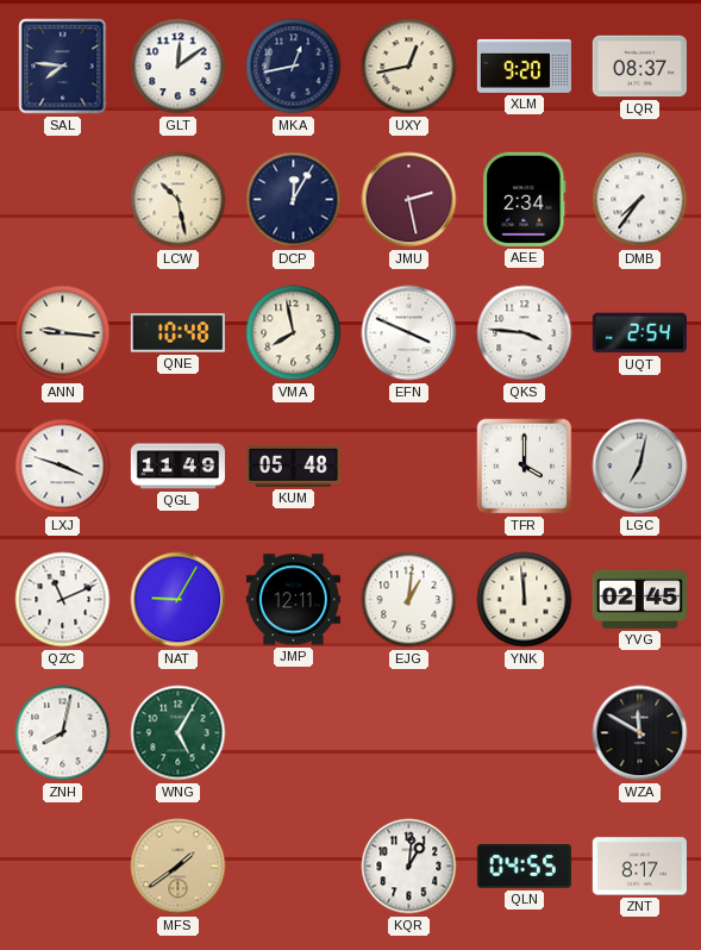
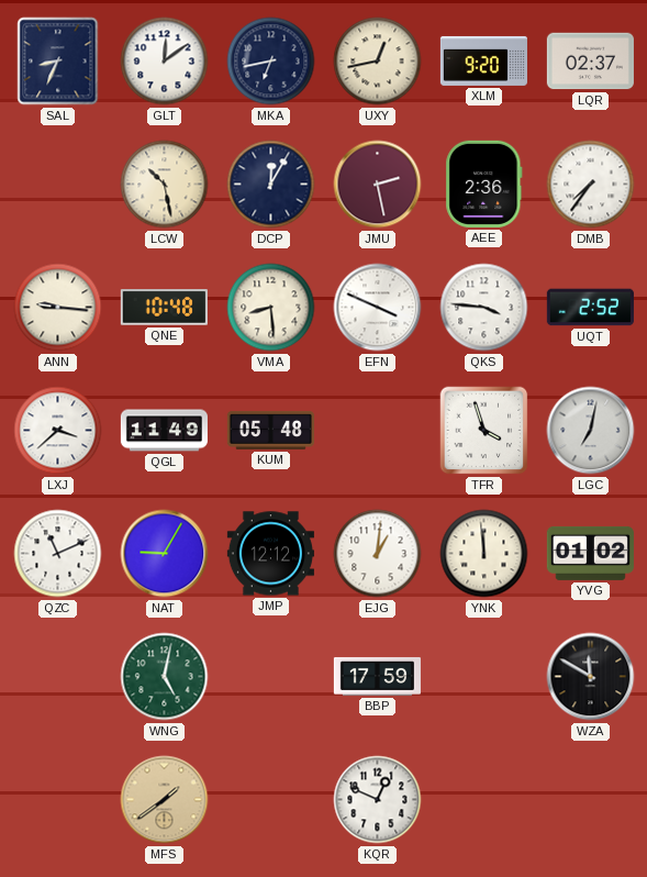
SAL: 7:46 -> 8:34 (58, 62)
MKA: 12:43 -> 6:43 (271, 62)
LQR: 08:37 -> 02:37 (590, 62)
AEE: 2:34 -> 2:36 (484, 184)
VMA: 7:58 -> 8:29 (271, 308)
UQT: 2:54 -> 2:52 (590, 308)
LXJ: 3:48 -> 3:38 (58, 431)
TFR: 4:00 -> 3:57 (484, 431)
JMP: 12:11 -> 12:12 (270, 554)
YVG: 02:45 -> 01:02 (590, 553)
ZNH: 8:02 -> none (63, 733)
WNG: 5:05 -> 5:02 (165, 677)
BBP: none -> 17:59 (377, 676)
KQR: 1:01 -> 12:49 (378, 800)
QLN: 04:55 -> none (524, 867)
ZNT: 8:17 -> none (639, 867)
